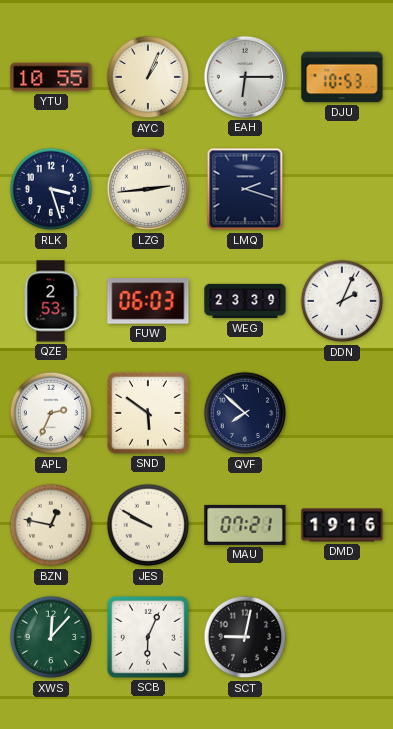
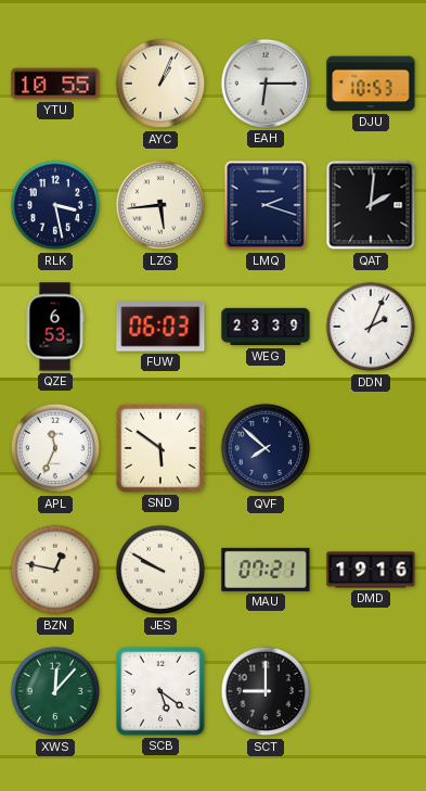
RLK: 3:27 -> 3:28 (55, 205)
LZG: 2:44 -> 5:44 (160, 205)
QAT: none -> 2:01 (371, 205)
QZE: 2:53 -> 6:53 (55, 327)
APL: 2:34 -> 11:34 (55, 448)
SCB: 6:04 -> 5:21 (160, 691)
SCT: 9:02 -> 9:00 (266, 691)
